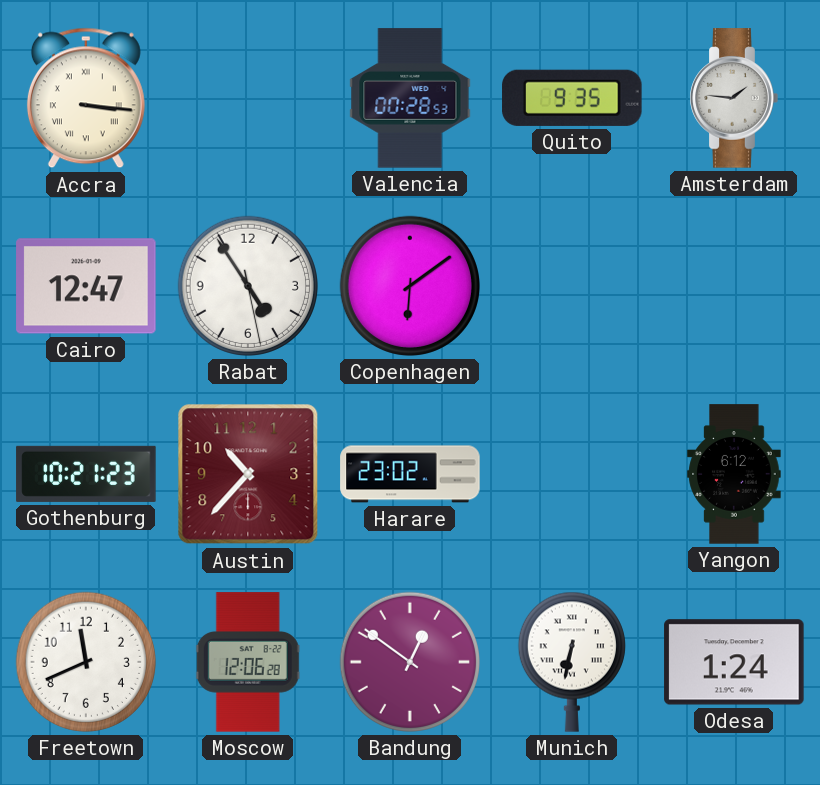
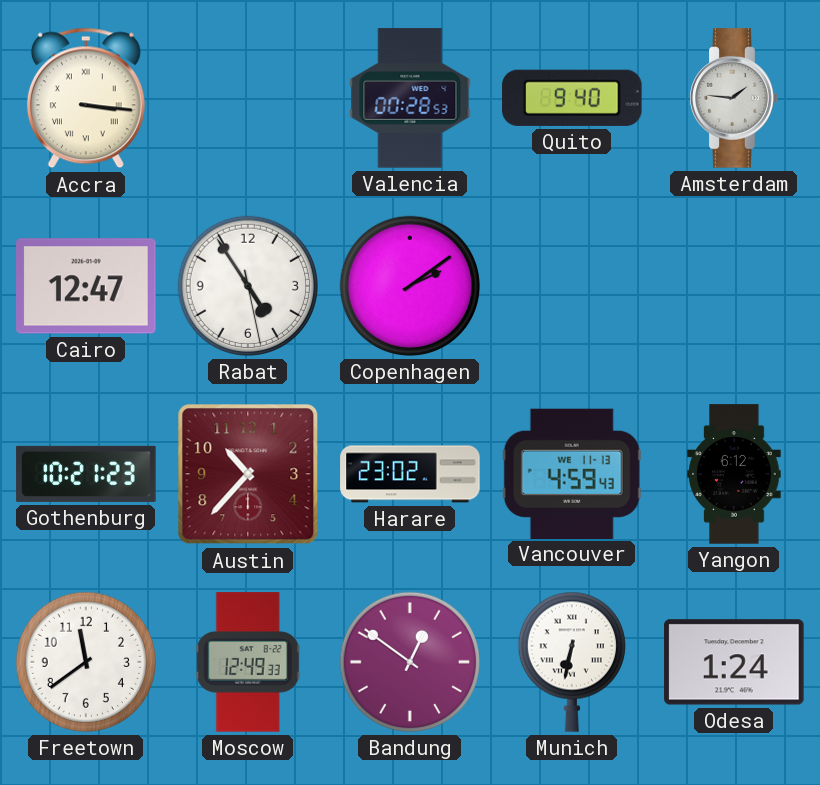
Quito: 9:35 -> 9:40 (572, 98)
Copenhagen: 6:09 -> 2:09 (410, 286)
Vancouver: none -> 4:59 (572, 473)
Freetown: 11:41 -> 11:39 (86, 662)
Moscow: 12:06 -> 12:49 (248, 662)
